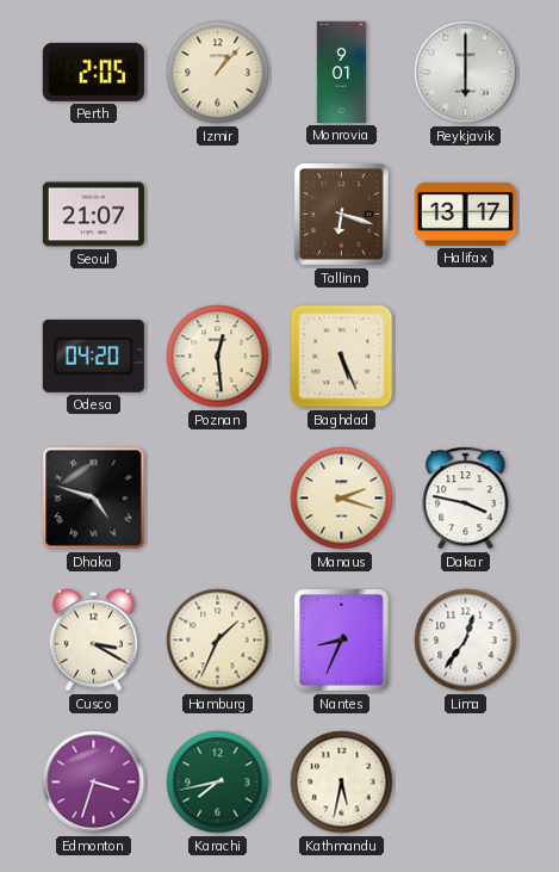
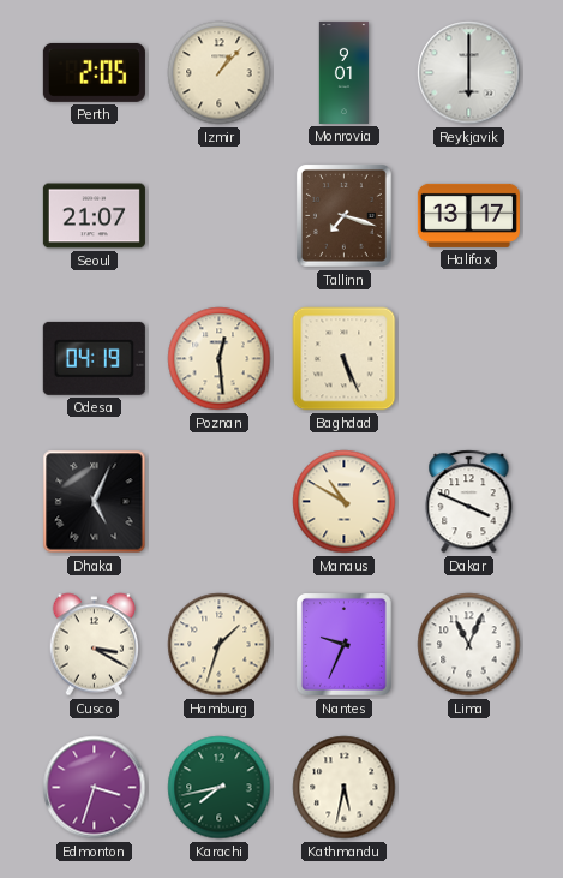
Tallinn: 6:18 -> 7:18 (345, 216)
Odesa: 04:20 -> 04:19 (94, 358)
Dhaka: 4:48 -> 5:04 (95, 502)
Manaus: 2:18 -> 10:50 (345, 502)
Dakar: 3:47 -> 3:49 (469, 502)
Hamburg: 1:34 -> 1:33 (220, 645)
Nantes: 8:34 -> 9:34 (345, 645)
Lima: 12:36 -> 11:04 (469, 645)
